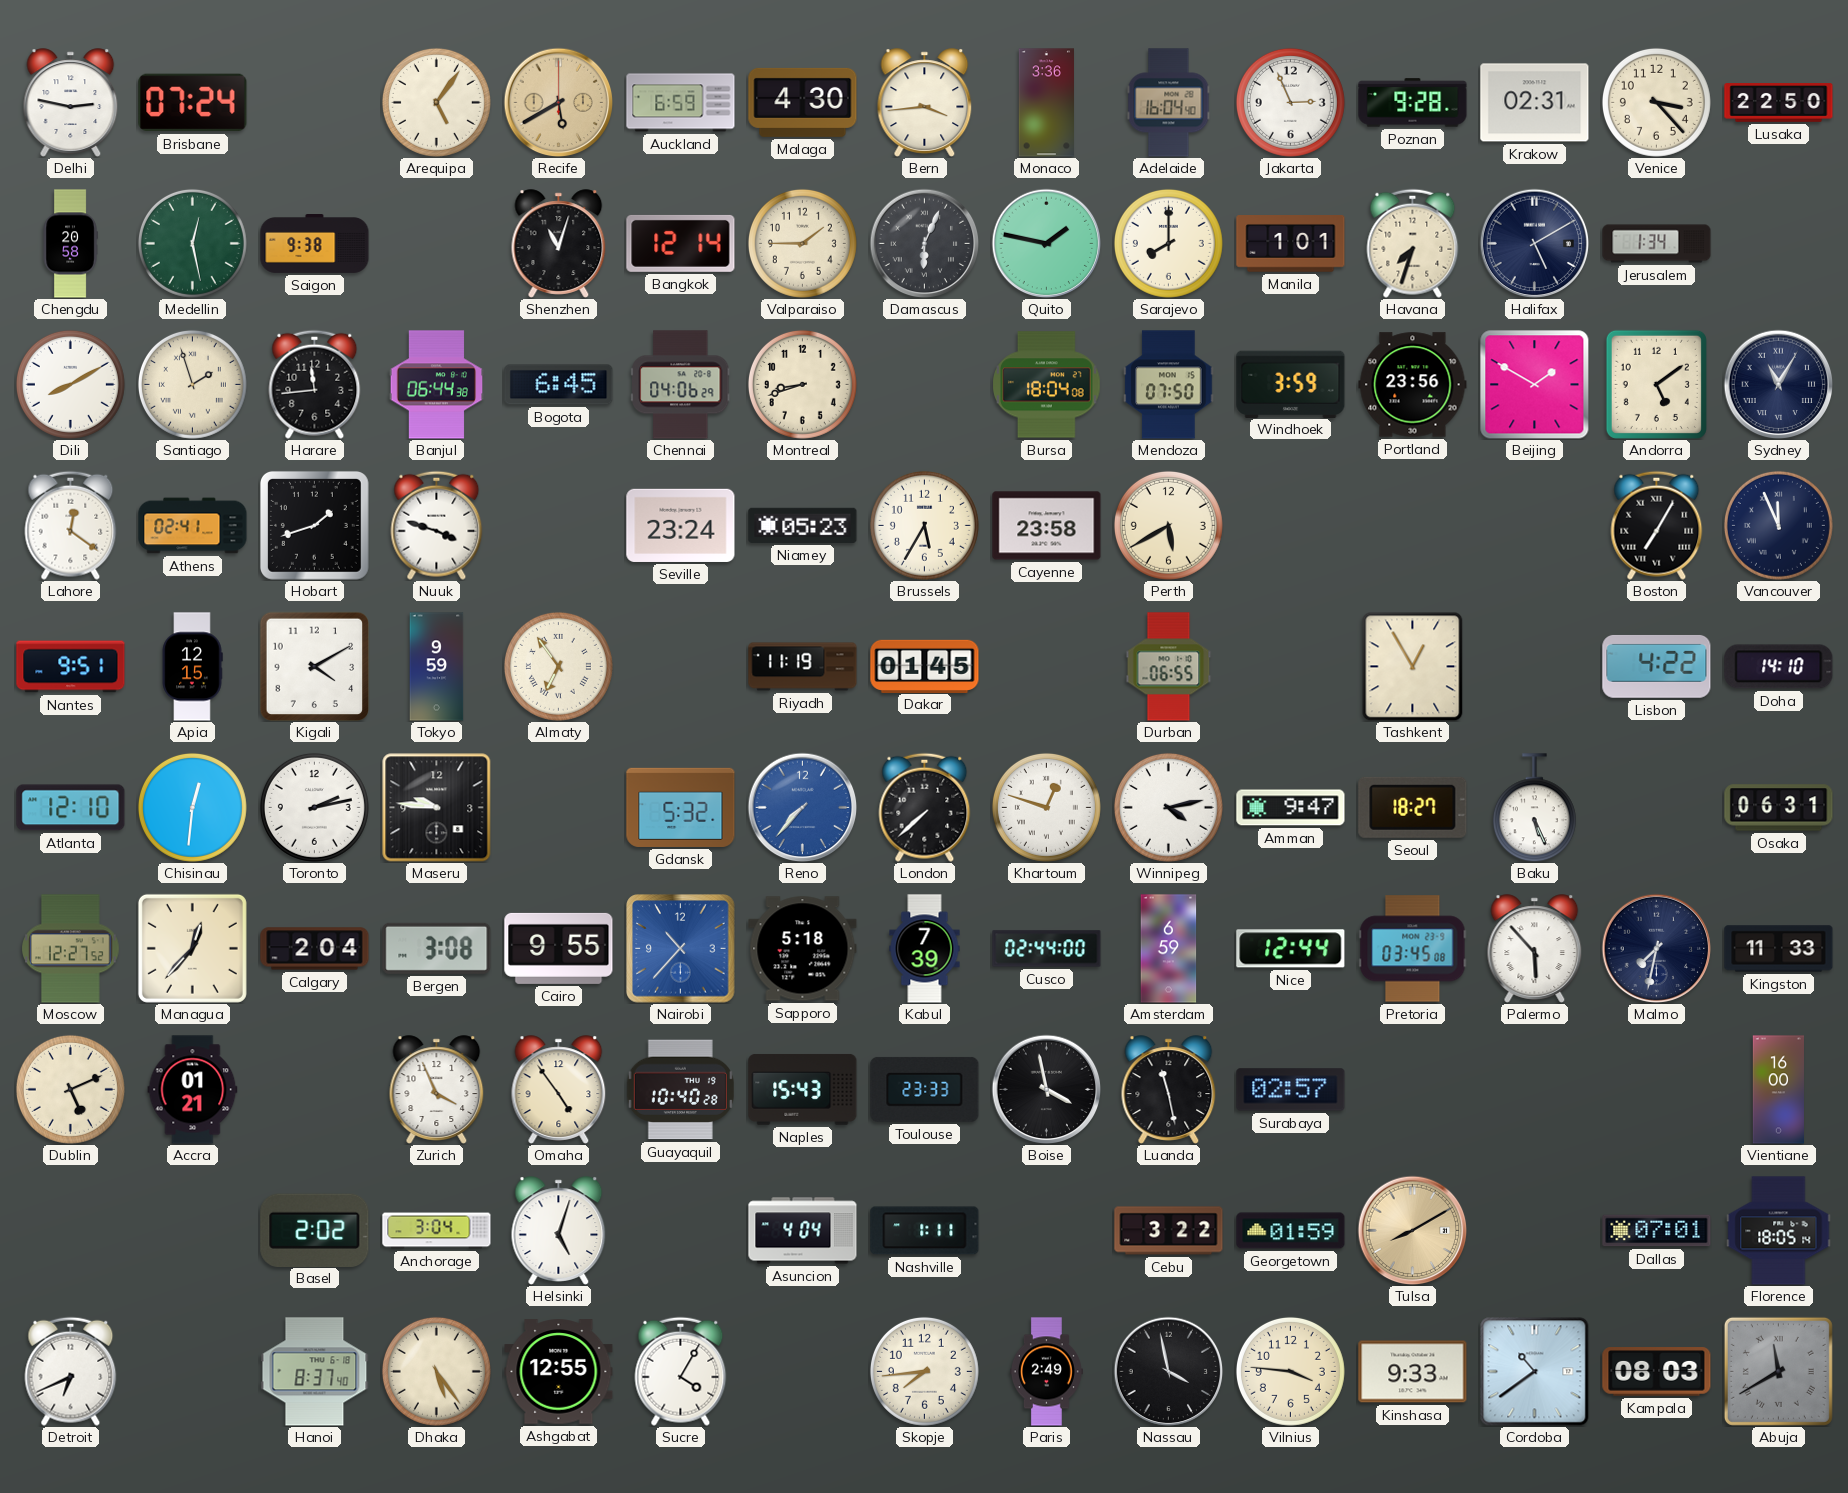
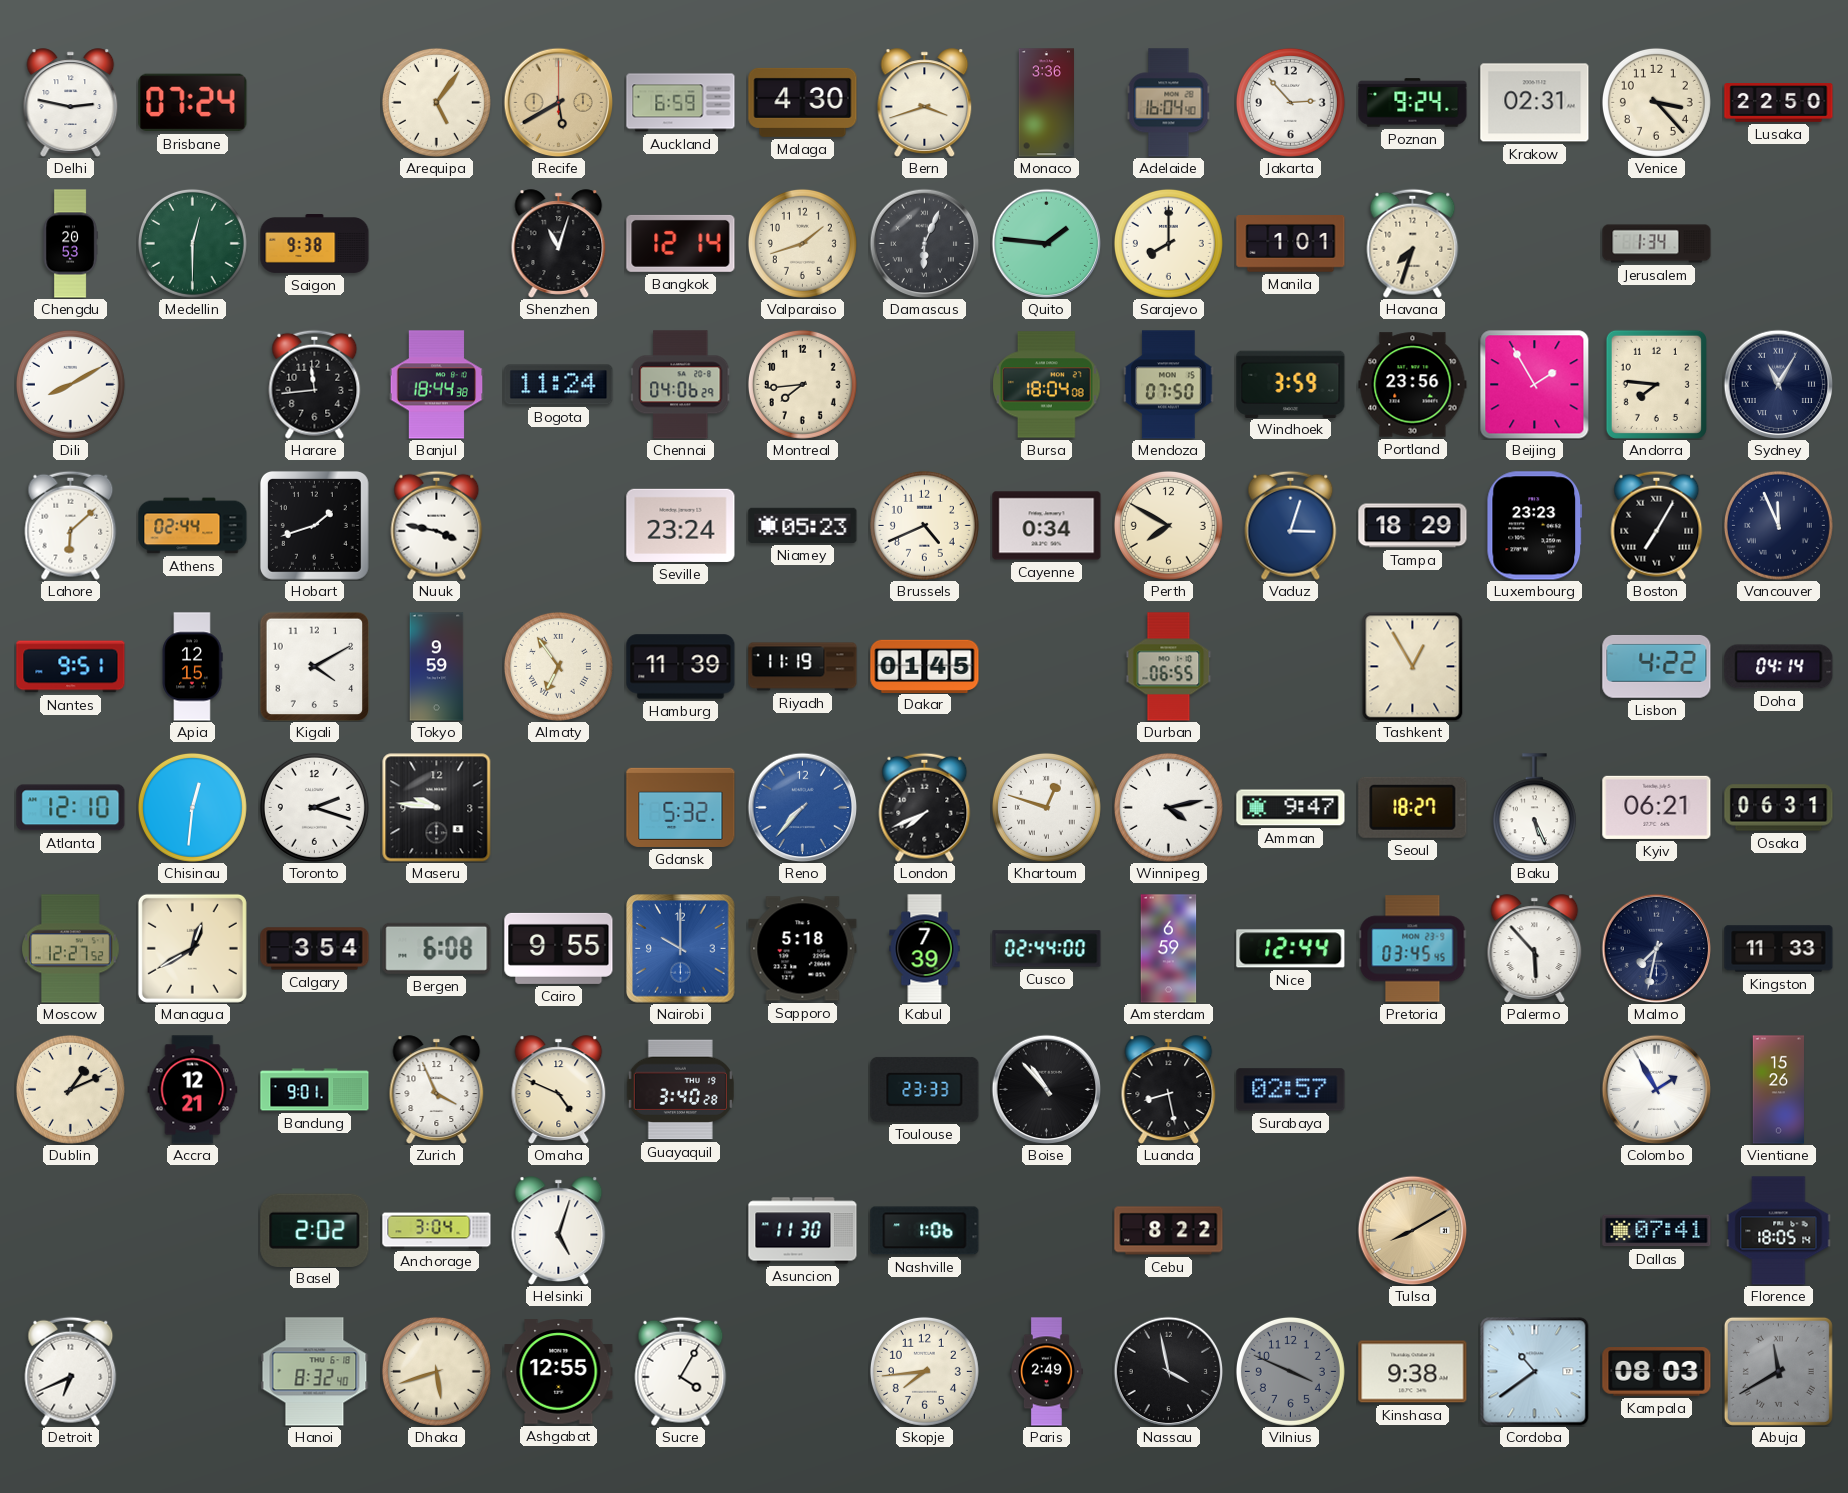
Bern: 3:44 -> 3:42 (925, 103)
Jakarta: 2:56 -> 2:53 (1290, 102)
Poznan: 9:28 -> 9:24 (1413, 103)
Chengdu: 20:58 -> 20:53 (70, 244)
Medellin: 12:28 -> 12:30 (192, 243)
Valparaiso: 1:45 -> 1:42 (802, 243)
Quito: 1:47 -> 1:46 (1046, 243)
Halifax: 5:10 -> none (1534, 243)
Santiago: 1:57 -> none (192, 384)
Banjul: 06:44 -> 18:44 (437, 385)
Bogota: 6:45 -> 11:24 (559, 385)
Montreal: 8:42 -> 7:44 (802, 384)
Beijing: 1:50 -> 1:55 (1535, 385)
Andorra: 5:09 -> 7:46 (1656, 384)
Lahore: 12:21 -> 6:08 (71, 525)
Athens: 02:41 -> 02:44 (193, 526)
Nuuk: 3:48 -> 3:47 (437, 525)
Brussels: 5:35 -> 4:41 (924, 525)
Cayenne: 23:58 -> 0:34 (1047, 526)
Perth: 5:40 -> 7:50 (1168, 525)
Vaduz: none -> 3:03 (1291, 525)
Tampa: none -> 18:29 (1413, 526)
Luxembourg: none -> 23:23 (1535, 526)
Hamburg: none -> 11:39 (681, 667)
Doha: 14:10 -> 04:14 (1779, 667)
Toronto: 2:13 -> 2:18 (314, 807)
London: 7:38 -> 7:41 (925, 807)
Kyiv: none -> 06:21 (1657, 807)
Managua: 12:37 -> 12:40 (192, 948)
Calgary: 2:04 -> 3:54 (315, 949)
Bergen: 3:08 -> 6:08 (437, 948)
Nairobi: 10:37 -> 10:00 (681, 949)
Pretoria: 03:45:08 -> 03:45:45 (1413, 949)
Dublin: 5:11 -> 1:11 (70, 1089)
Accra: 01:21 -> 12:21 (193, 1090)
Bandung: none -> 9:01 (315, 1090)
Omaha: 4:54 -> 4:49 (559, 1090)
Guayaquil: 10:40 -> 3:40 (680, 1090)
Naples: 15:43 -> none (803, 1089)
Boise: 3:58 -> 10:53 (1046, 1089)
Luanda: 11:28 -> 8:28 (1169, 1090)
Colombo: none -> 1:55 (1656, 1089)
Vientiane: 16:00 -> 15:26 (1778, 1090)
Asuncion: 4:04 -> 11:30 (803, 1231)
Nashville: 1:11 -> 1:06 (925, 1231)
Cebu: 3:22 -> 8:22 (1169, 1231)
Georgetown: 01:59 -> none (1291, 1231)
Dallas: 07:01 -> 07:41 (1657, 1231)
Hanoi: 8:37 -> 8:32 (315, 1372)
Dhaka: 5:24 -> 5:42 (436, 1371)
Vilnius: 3:46 -> 3:49 (1290, 1371)
Vilnius dial: cream -> grey (1290, 1371)
Kinshasa: 9:33 -> 9:38 (1413, 1372)
